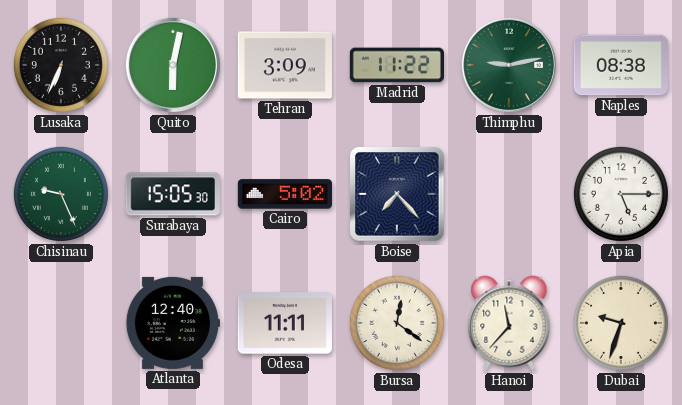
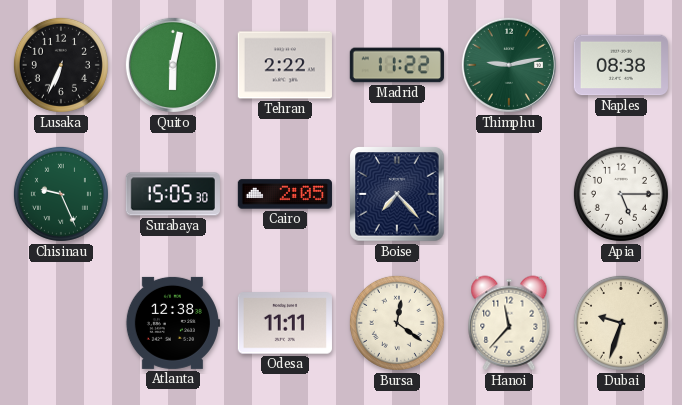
Tehran: 3:09 -> 2:22 (285, 65)
Cairo: 5:02 -> 2:05 (285, 194)
Atlanta: 12:40 -> 12:38 (172, 323)
